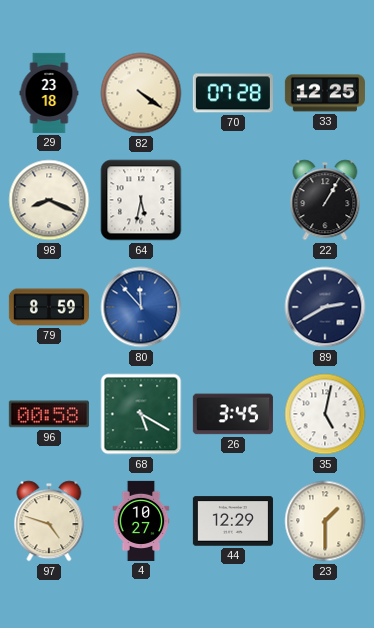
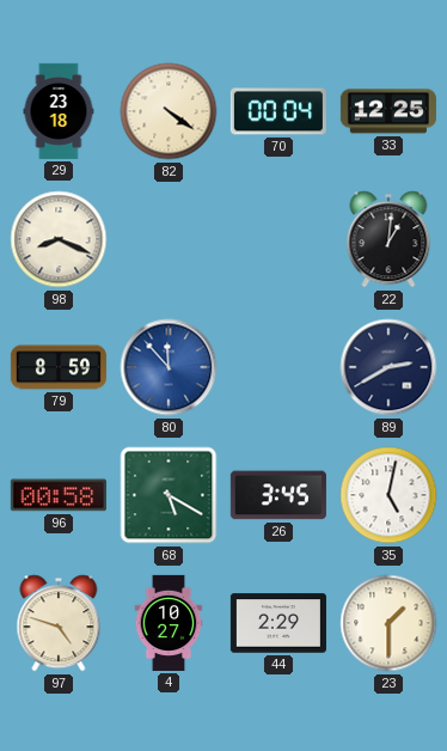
70: 07:28 -> 00:04 (278, 111)
64: 5:32 -> none (141, 200)
22: 1:05 -> 1:01 (388, 239)
44: 12:29 -> 2:29 (278, 623)
